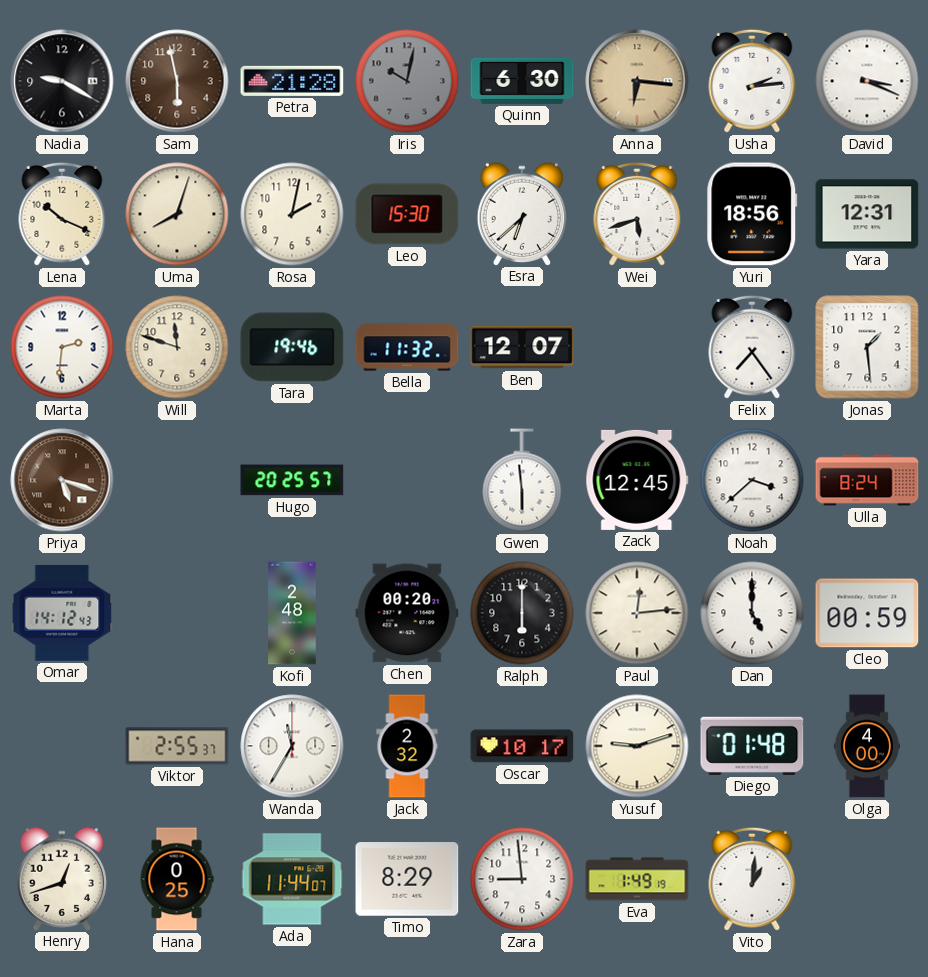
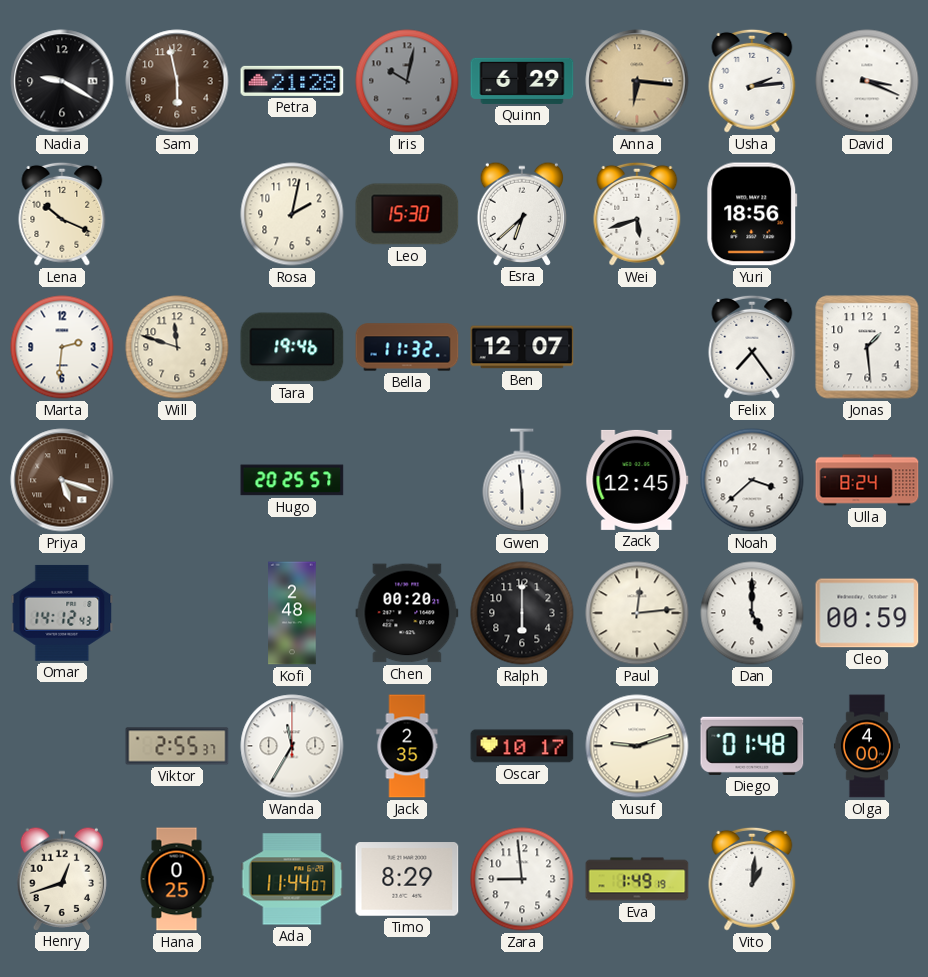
Quinn: 6:30 -> 6:29 (522, 81)
Uma: 8:03 -> none (177, 214)
Yara: 12:31 -> none (867, 214)
Jack: 2:32 -> 2:35 (407, 746)
